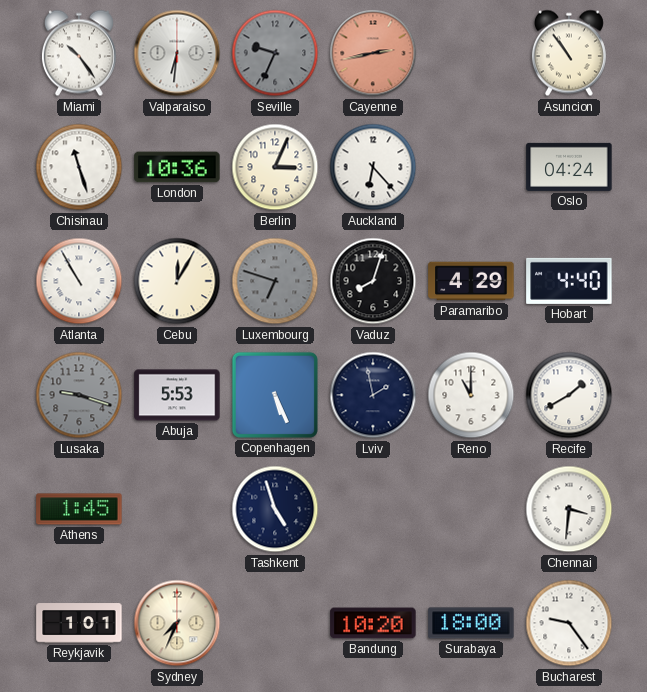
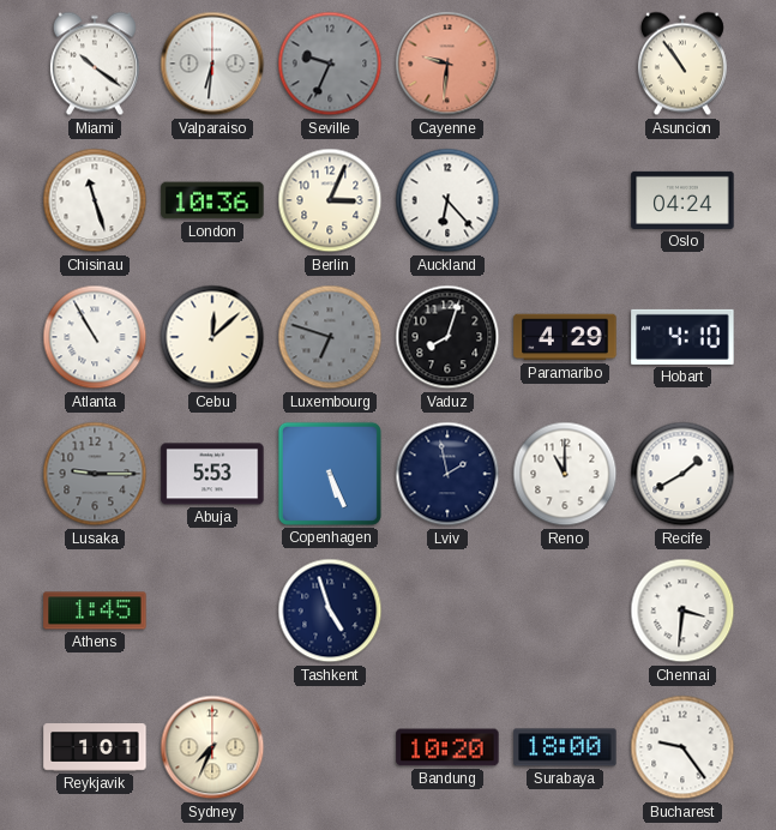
Miami: 10:24 -> 10:21 (95, 64)
Cayenne: 2:43 -> 9:31 (447, 64)
Cebu: 12:05 -> 12:08 (212, 337)
Hobart: 4:40 -> 4:10 (682, 337)
Lusaka: 9:18 -> 9:15 (95, 474)
